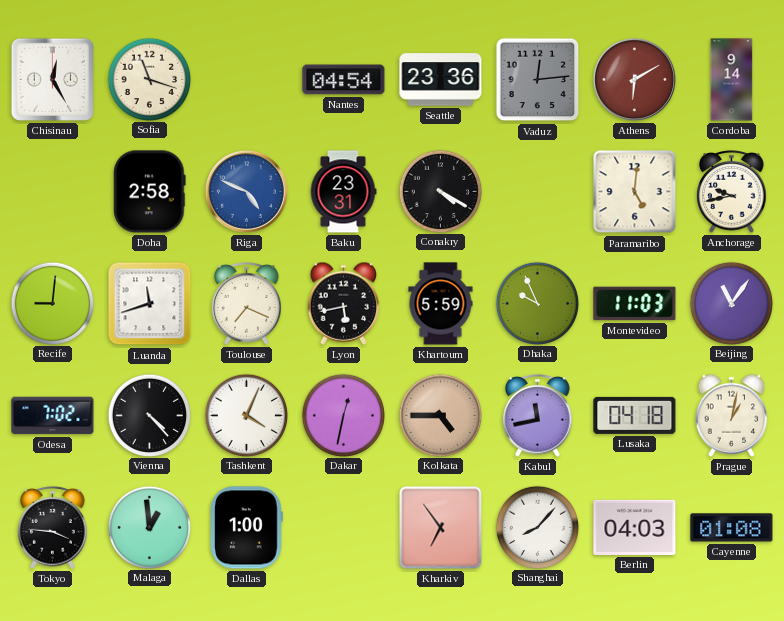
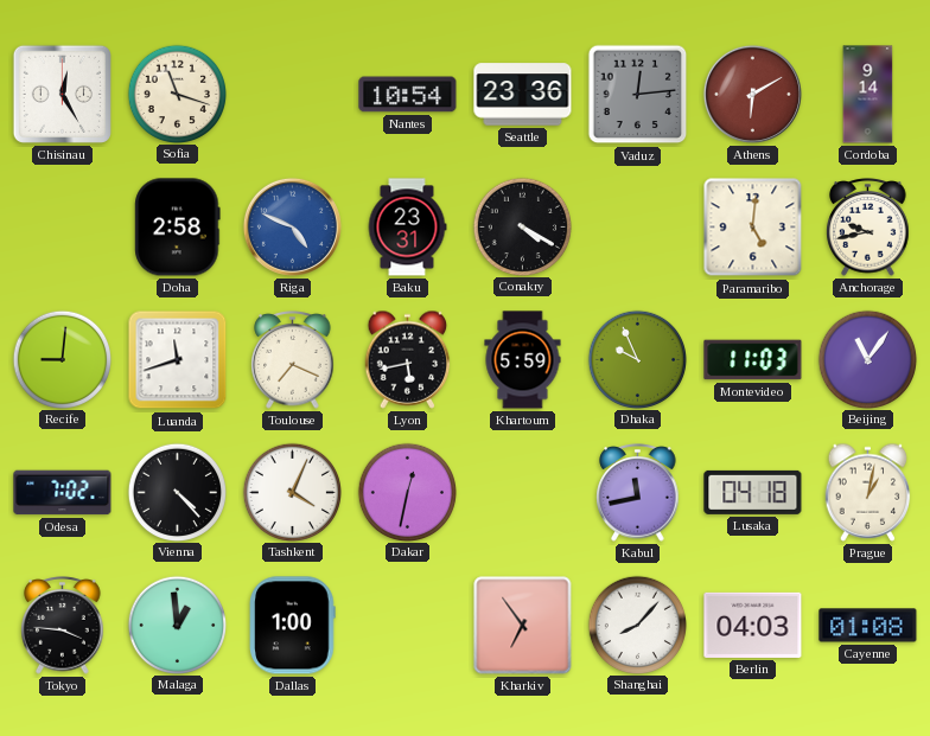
Nantes: 04:54 -> 10:54 (408, 95)
Kolkata: 4:45 -> none (440, 415)
